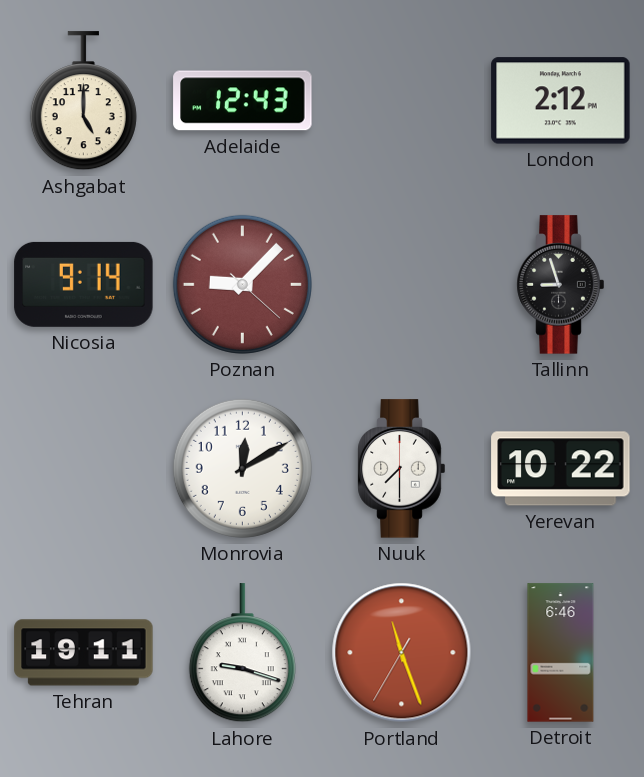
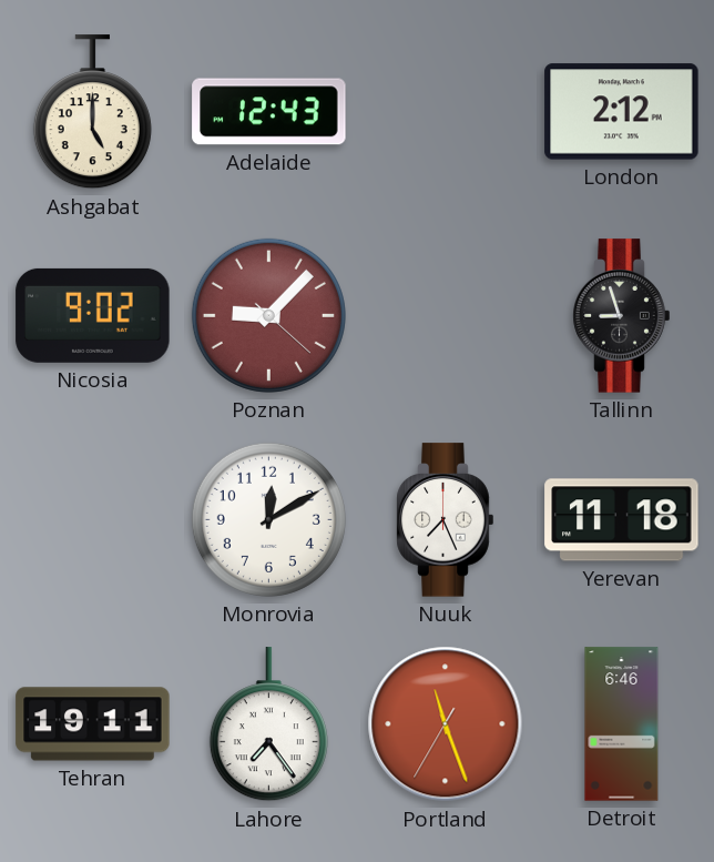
Nicosia: 9:14 -> 9:02 (93, 315)
Nuuk: 7:30 -> 7:26 (446, 520)
Yerevan: 10:22 -> 11:18 (622, 520)
Lahore: 9:18 -> 7:24 (268, 724)
